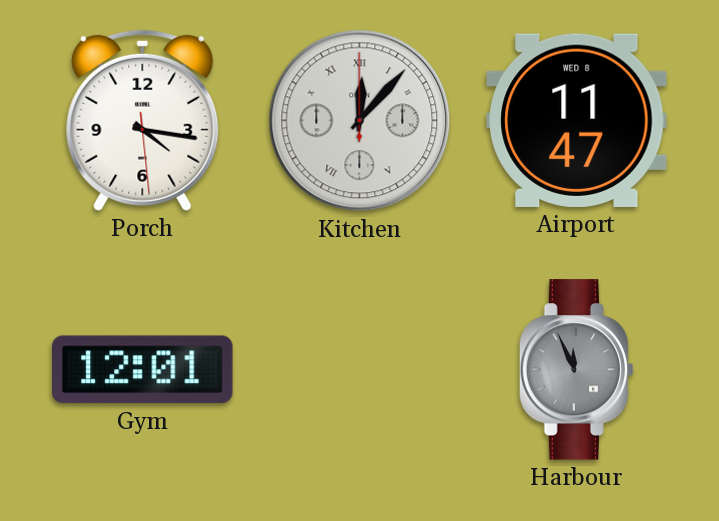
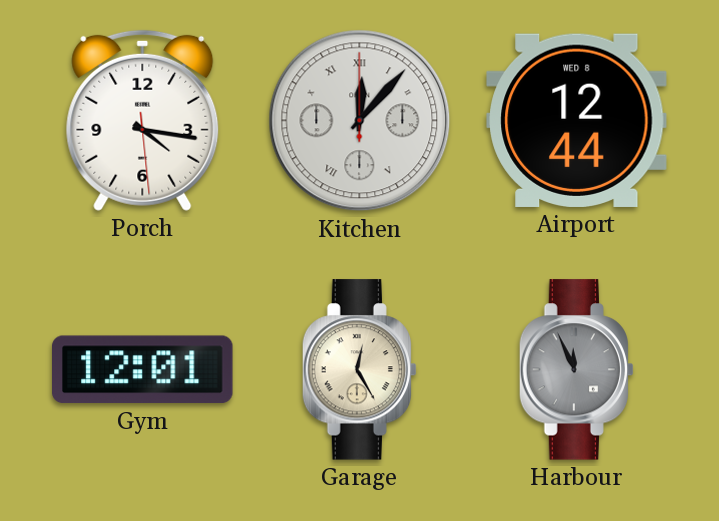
Airport: 11:47 -> 12:44 (577, 120)
Garage: none -> 12:25 (360, 370)
